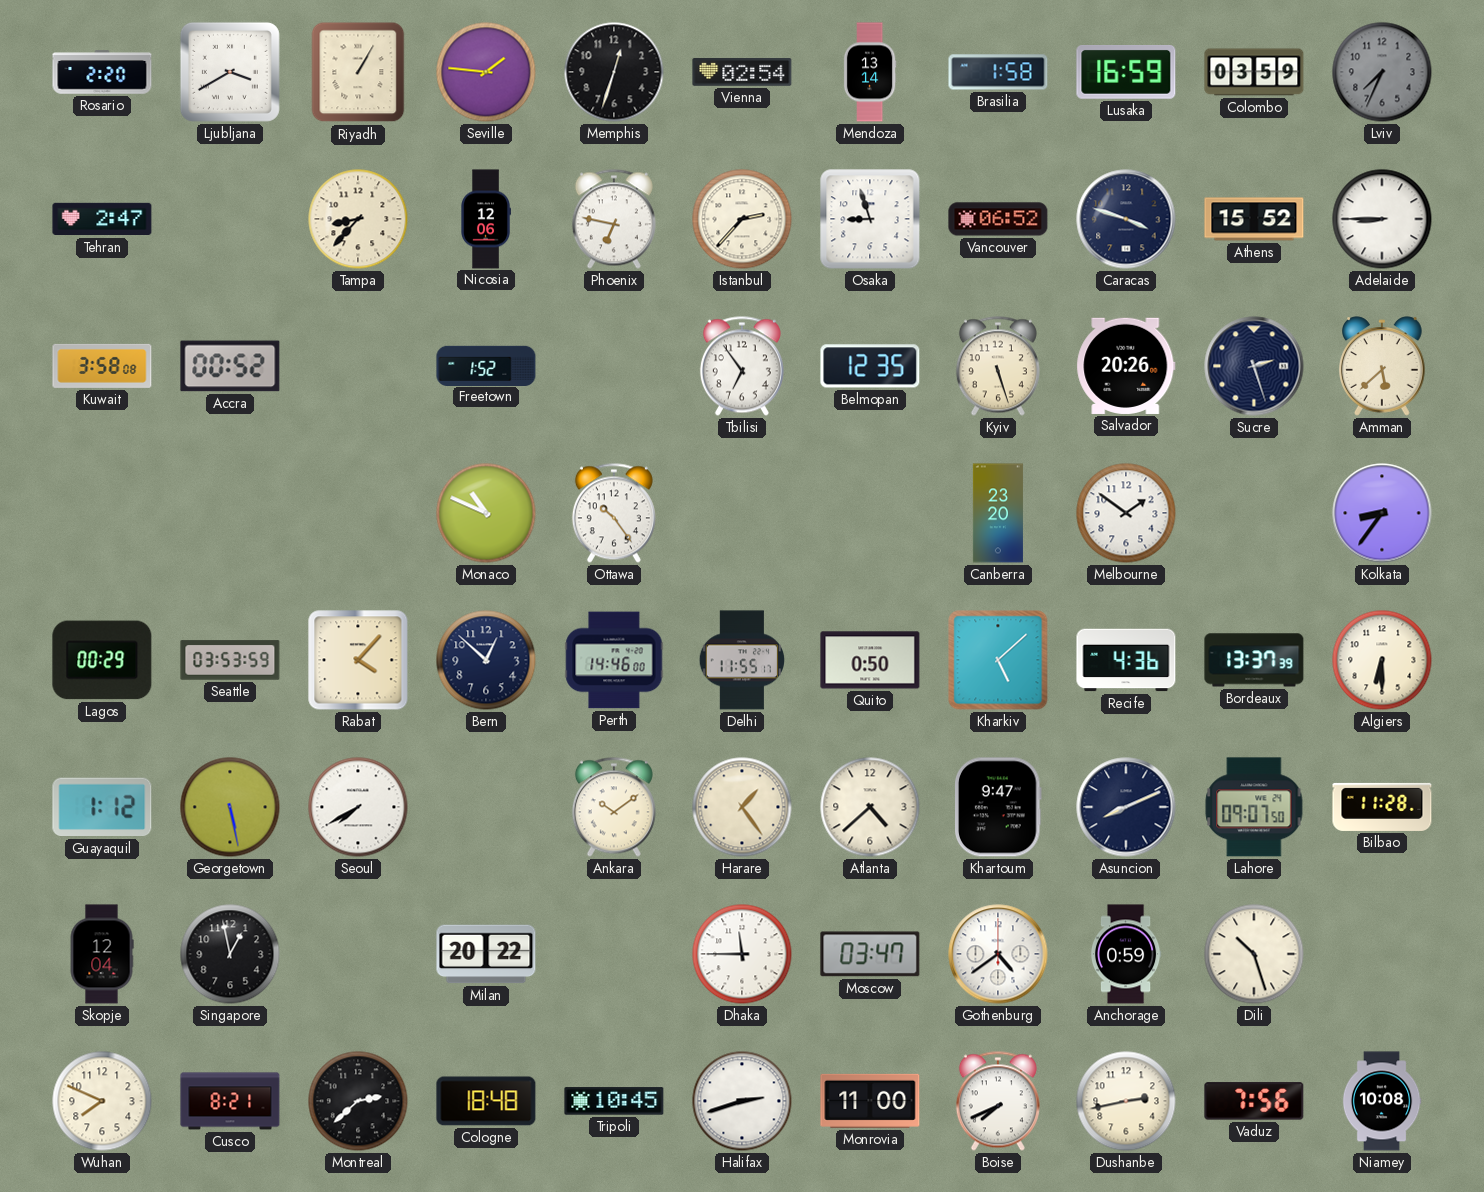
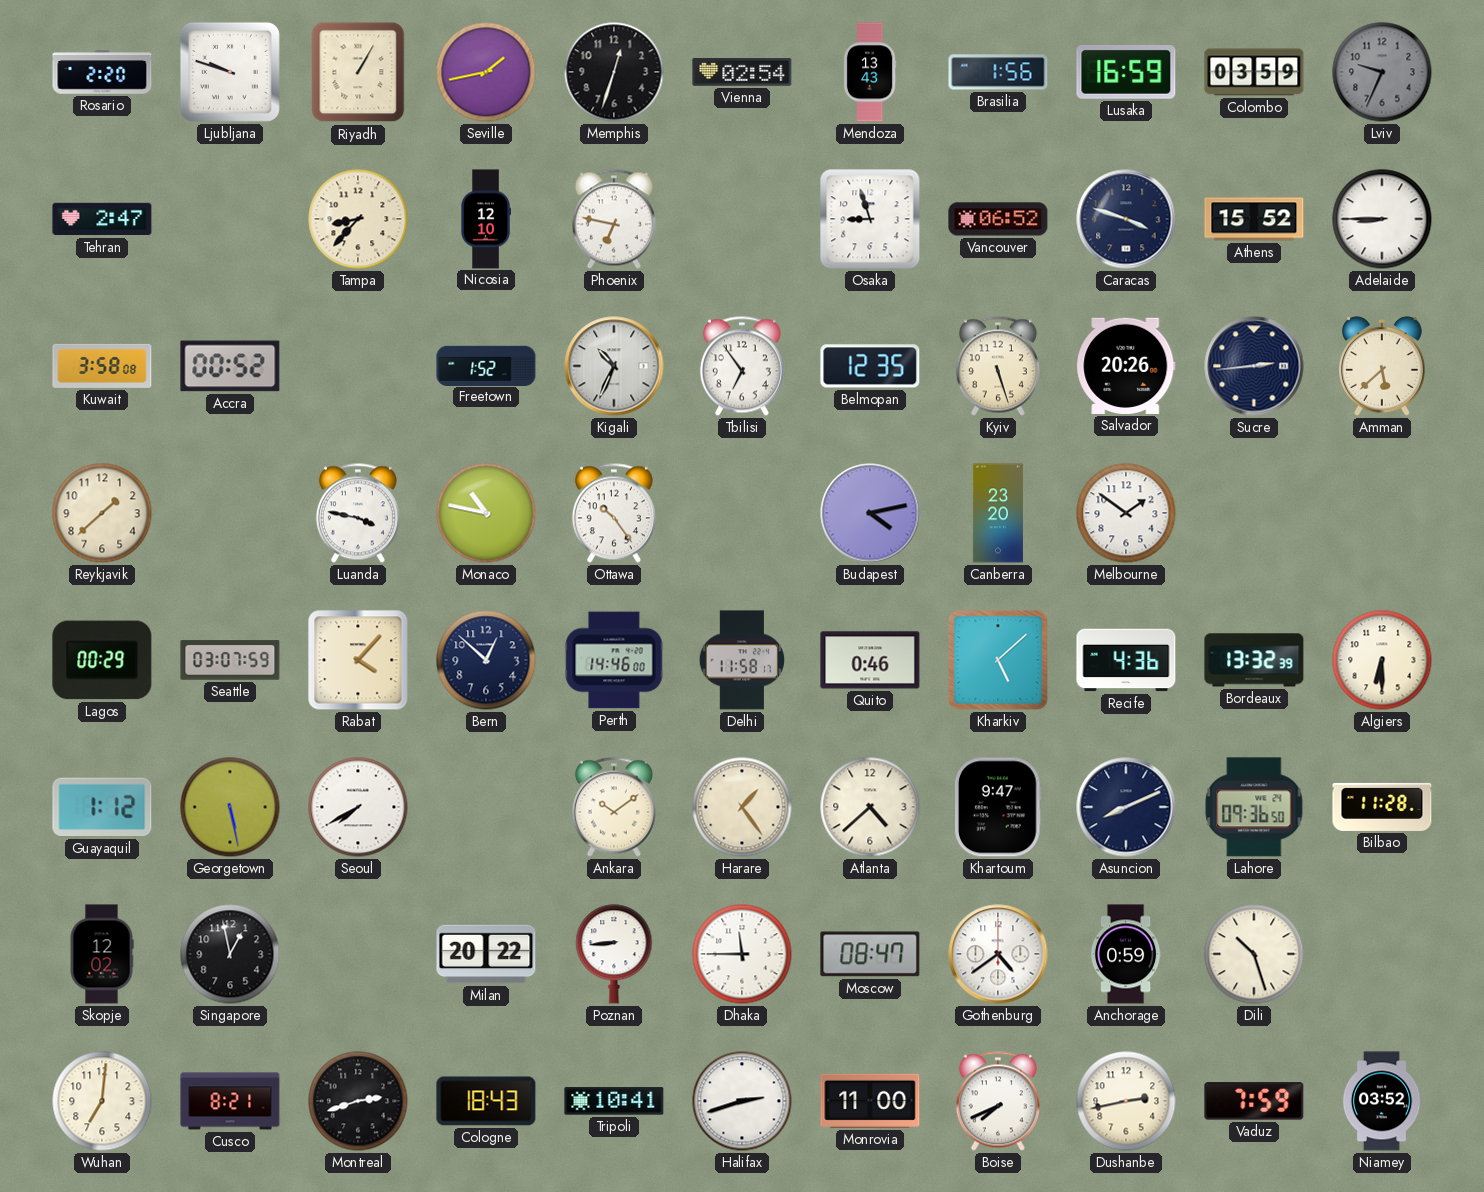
Ljubljana: 3:40 -> 9:48 (230, 72)
Seville: 1:46 -> 1:43 (486, 72)
Mendoza: 13:14 -> 13:43 (870, 72)
Brasilia: 1:58 -> 1:56 (998, 72)
Lviv: 7:34 -> 9:34 (1382, 72)
Nicosia: 12:06 -> 12:10 (486, 219)
Istanbul: 2:37 -> none (742, 219)
Kigali: none -> 10:34 (614, 366)
Sucre: 2:27 -> 2:44 (1254, 366)
Reykjavik: none -> 1:38 (102, 513)
Luanda: none -> 3:47 (358, 513)
Monaco: 10:49 -> 10:47 (486, 513)
Budapest: none -> 4:13 (870, 513)
Kolkata: 8:36 -> none (1382, 513)
Seattle: 03:53 -> 03:07 (230, 660)
Delhi: 11:55 -> 11:58 (741, 660)
Quito: 0:50 -> 0:46 (870, 660)
Bordeaux: 13:37 -> 13:32 (1254, 660)
Lahore: 09:07 -> 09:36 (1254, 807)
Skopje: 12:04 -> 12:02 (102, 954)
Poznan: none -> 8:44 (614, 954)
Moscow: 03:47 -> 08:47 (870, 954)
Wuhan: 7:49 -> 7:01 (102, 1101)
Montreal: 2:38 -> 2:42 (358, 1101)
Cologne: 18:48 -> 18:43 (486, 1101)
Tripoli: 10:45 -> 10:41 (614, 1101)
Vaduz: 7:56 -> 7:59 (1254, 1101)
Niamey: 10:08 -> 03:52 (1382, 1101)
